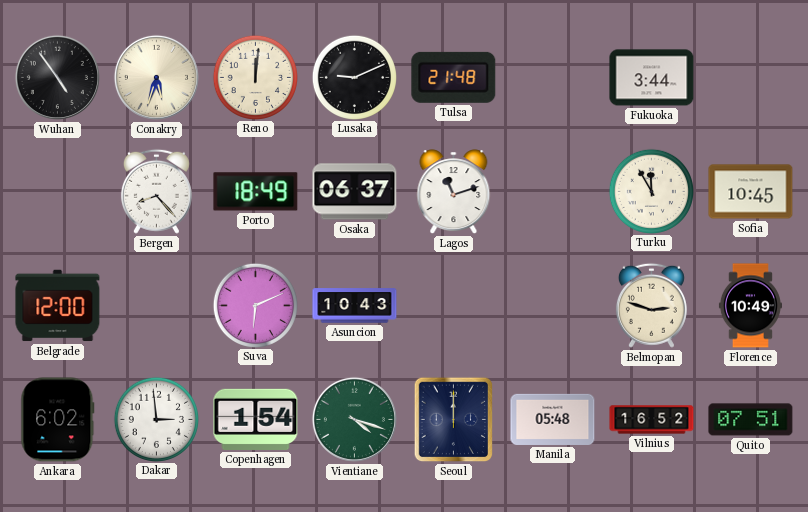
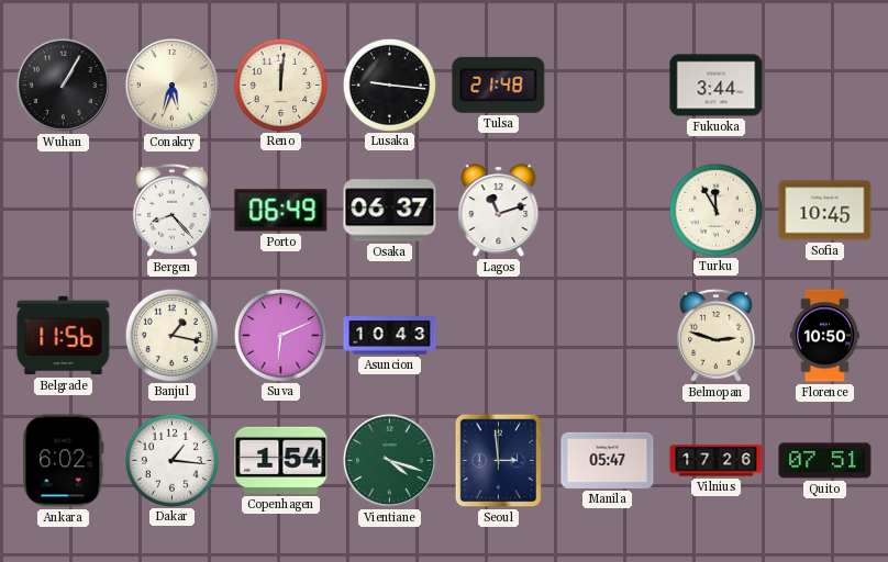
Wuhan: 4:54 -> 1:05 (63, 85)
Lusaka: 9:11 -> 9:16 (389, 85)
Porto: 18:49 -> 06:49 (281, 211)
Belgrade: 12:00 -> 11:56 (64, 336)
Banjul: none -> 1:17 (171, 335)
Florence: 10:49 -> 10:50 (824, 336)
Dakar: 2:59 -> 1:16 (171, 460)
Seoul: 12:00 -> 2:59 (499, 461)
Manila: 05:48 -> 05:47 (608, 460)
Vilnius: 16:52 -> 17:26 (717, 461)
